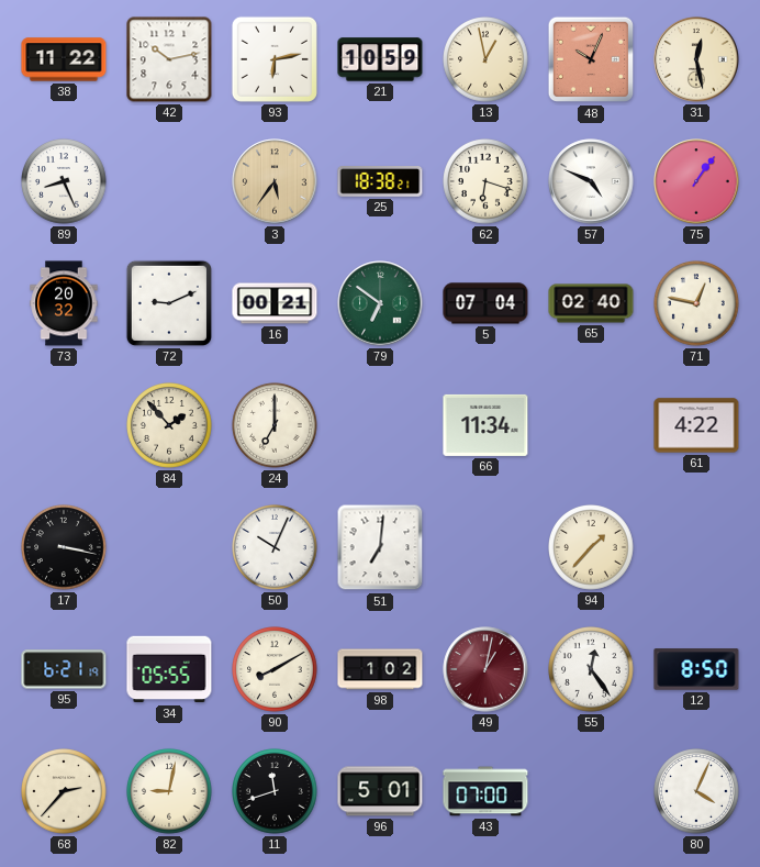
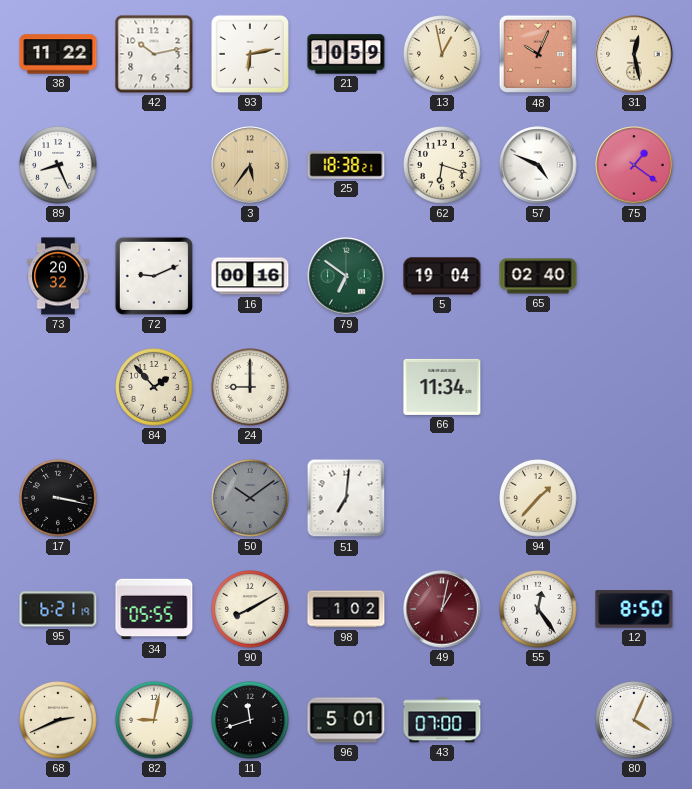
75: 1:06 -> 1:21 (634, 165)
16: 00:21 -> 00:16 (250, 276)
5: 07:04 -> 19:04 (442, 276)
71: 12:47 -> none (697, 303)
24: 7:00 -> 9:00 (251, 387)
61: 4:22 -> none (696, 425)
50: 10:04 -> 10:09 (251, 498)
50 dial: white -> grey (251, 498)
68: 2:37 -> 2:41 (59, 720)
